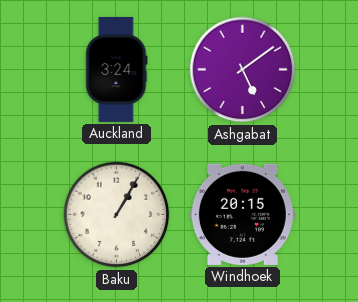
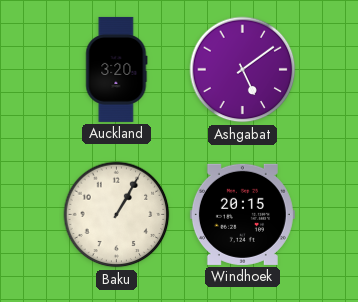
Auckland: 3:24 -> 3:20 (117, 69)
